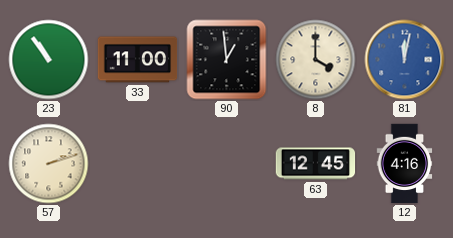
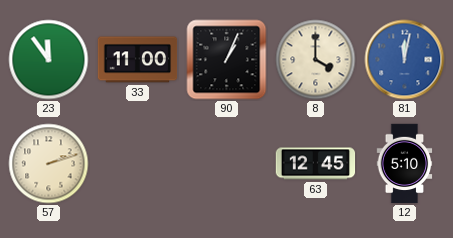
23: 10:54 -> 11:54 (49, 60)
90: 12:59 -> 1:04 (227, 60)
12: 4:16 -> 5:10 (405, 164)
